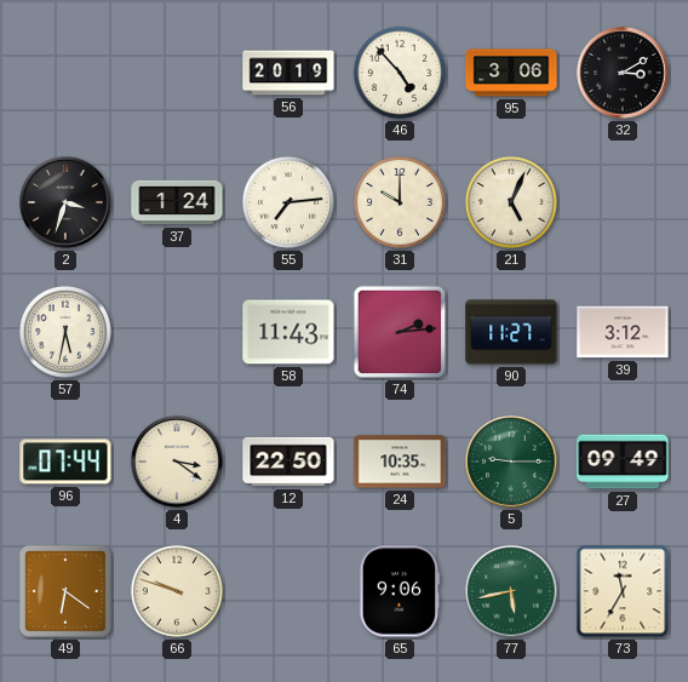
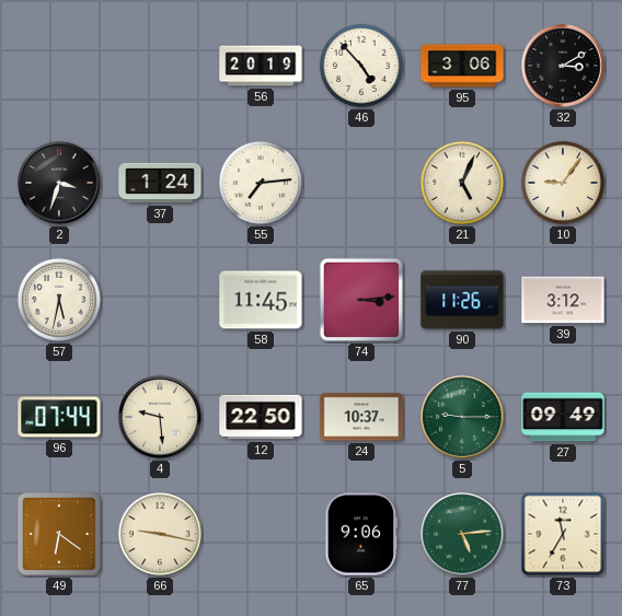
31: 10:00 -> none (400, 202)
10: none -> 9:06 (563, 183)
58: 11:43 -> 11:45 (261, 300)
74: 2:14 -> 3:14 (361, 300)
90: 11:27 -> 11:26 (462, 300)
4: 3:21 -> 9:29 (160, 417)
24: 10:35 -> 10:37 (361, 417)
66: 9:48 -> 9:17 (160, 534)
77: 5:43 -> 5:14 (462, 534)
